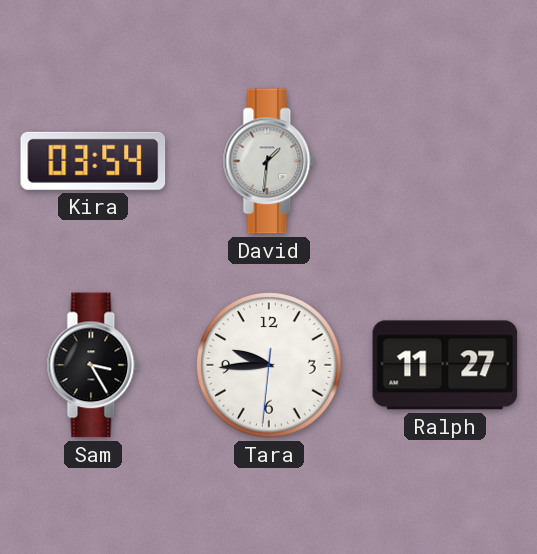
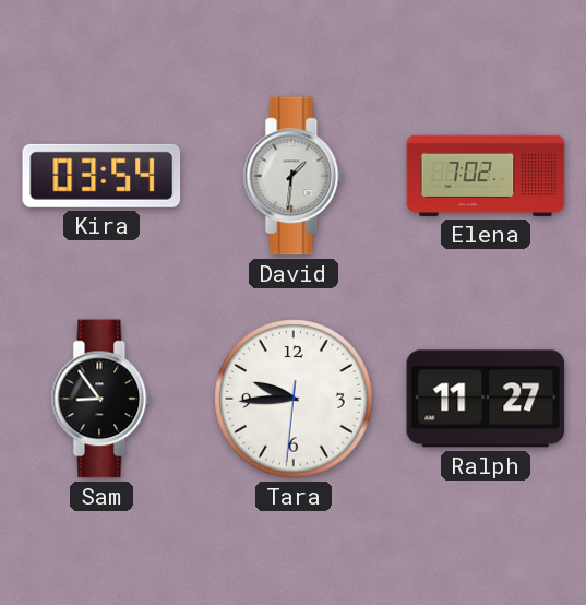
Elena: none -> 7:02 (486, 176)
Sam: 3:25 -> 8:54 (101, 399)
